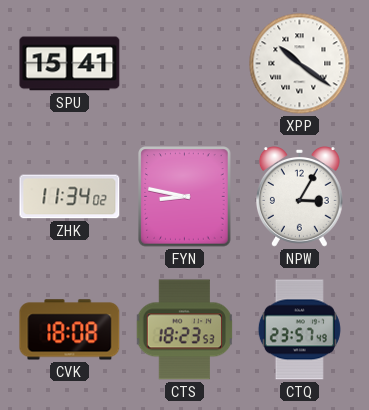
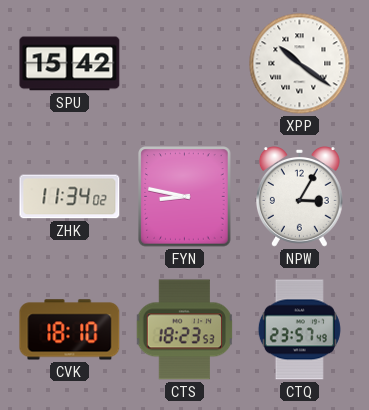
SPU: 15:41 -> 15:42 (70, 64)
CVK: 18:08 -> 18:10 (70, 330)
